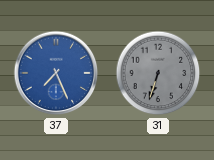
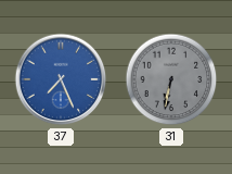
31: 6:33 -> 6:32 (171, 79)
